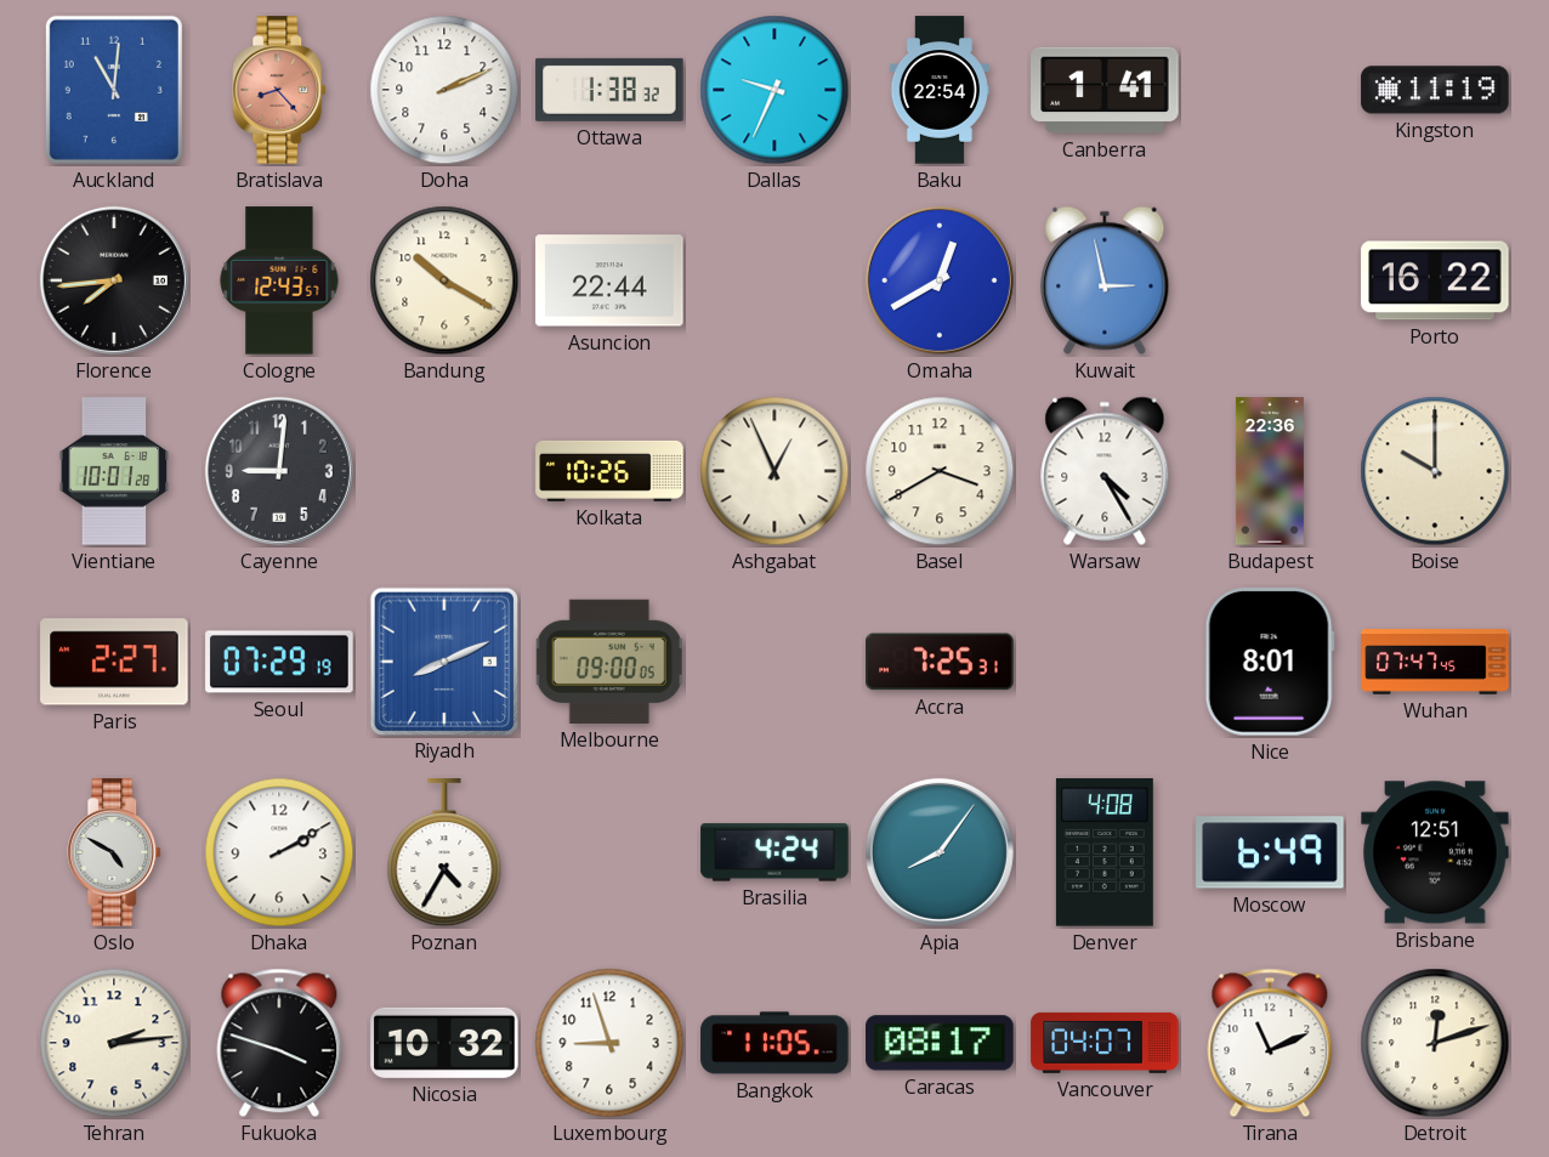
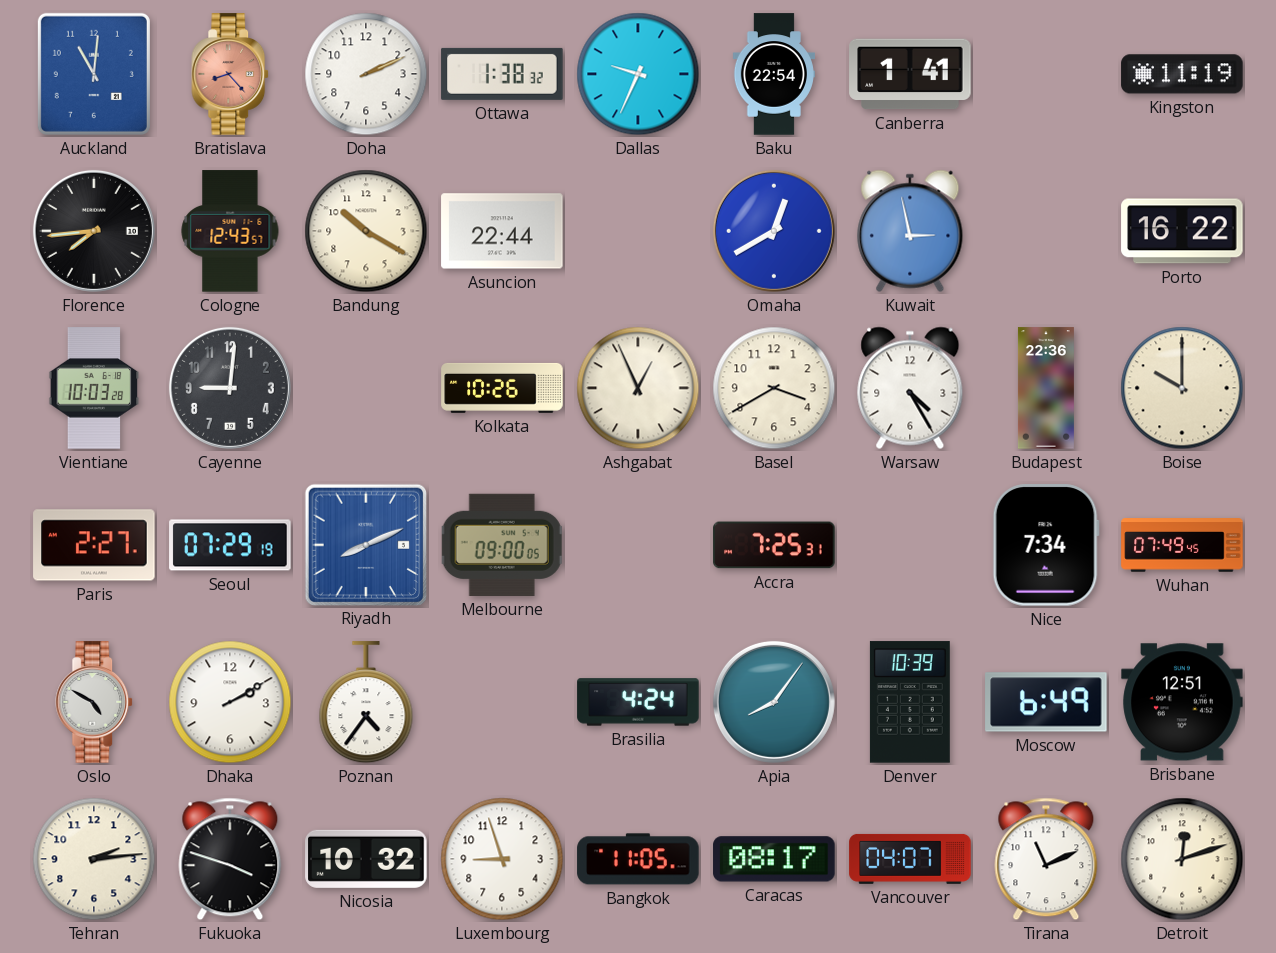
Vientiane: 10:01 -> 10:03 (94, 388)
Nice: 8:01 -> 7:34 (1046, 545)
Wuhan: 07:47 -> 07:49 (1182, 545)
Poznan: 4:35 -> 4:36 (366, 703)
Denver: 4:08 -> 10:39 (910, 702)
